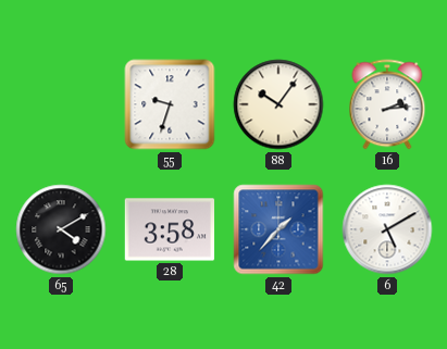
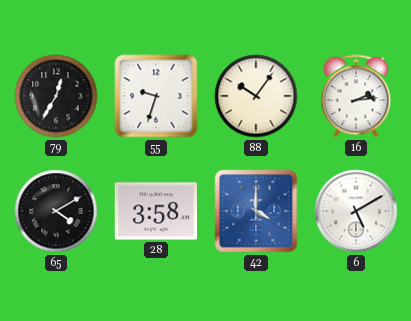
79: none -> 12:35 (56, 96)
42: 1:37 -> 4:00 (256, 211)
